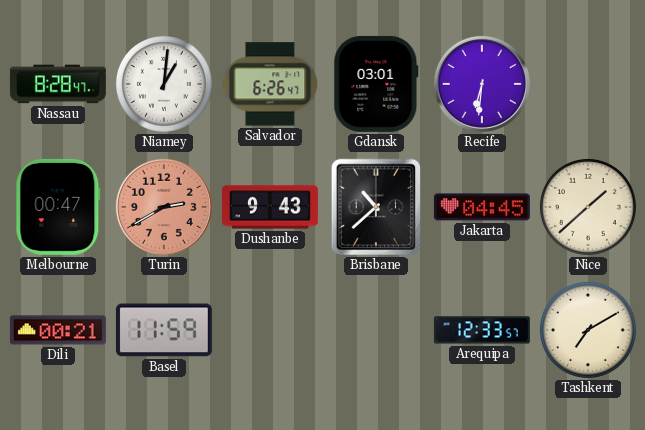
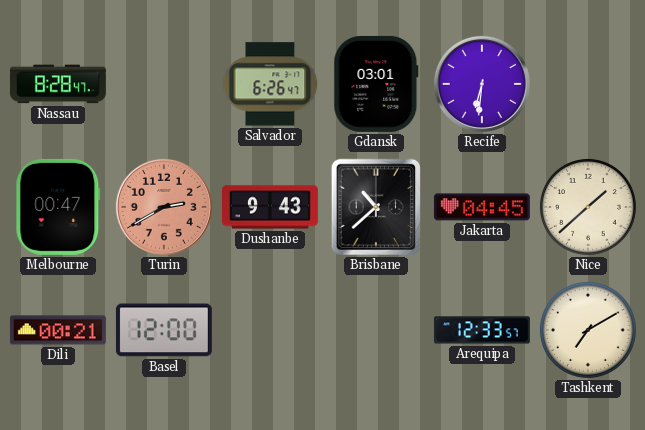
Niamey: 1:01 -> none (164, 84)
Basel: 11:59 -> 12:00 (164, 330)
